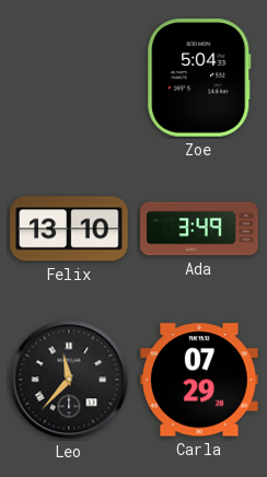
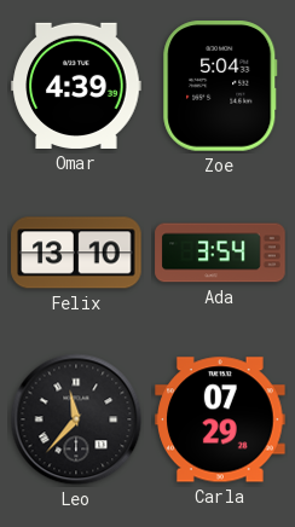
Omar: none -> 4:39 (76, 86)
Ada: 3:49 -> 3:54 (220, 253)
